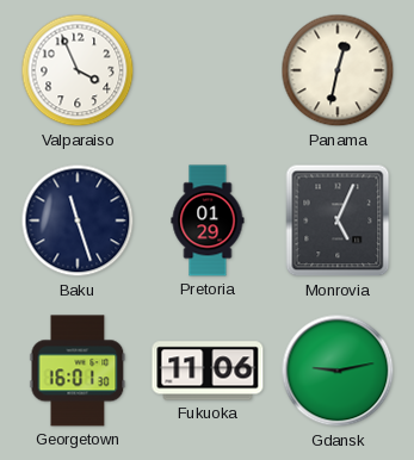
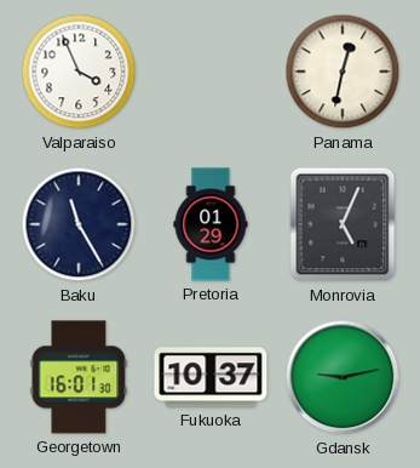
Baku: 11:27 -> 11:25 (79, 224)
Fukuoka: 11:06 -> 10:37 (211, 377)
